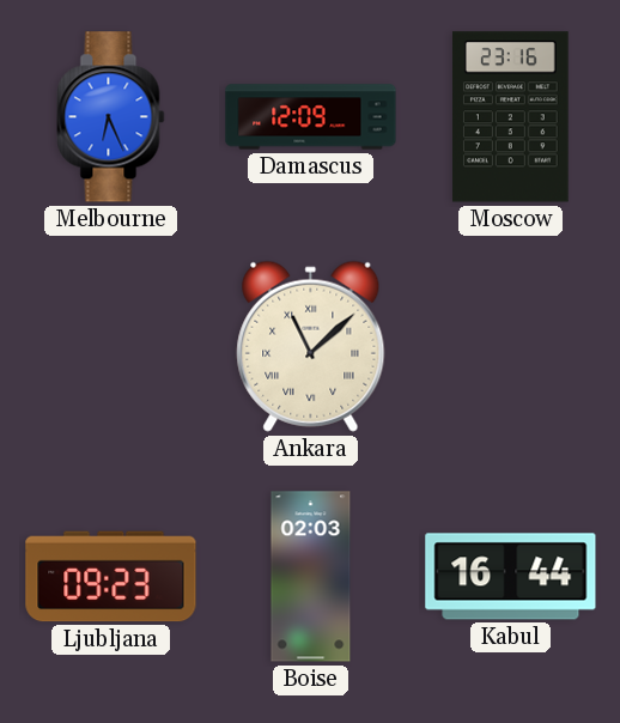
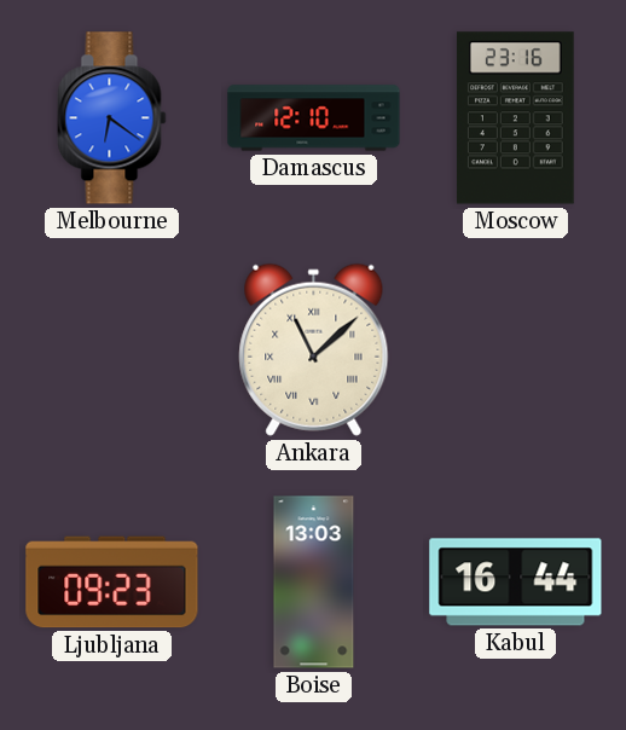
Melbourne: 6:26 -> 6:21 (112, 118)
Damascus: 12:09 -> 12:10 (314, 118)
Boise: 02:03 -> 13:03 (314, 583)
